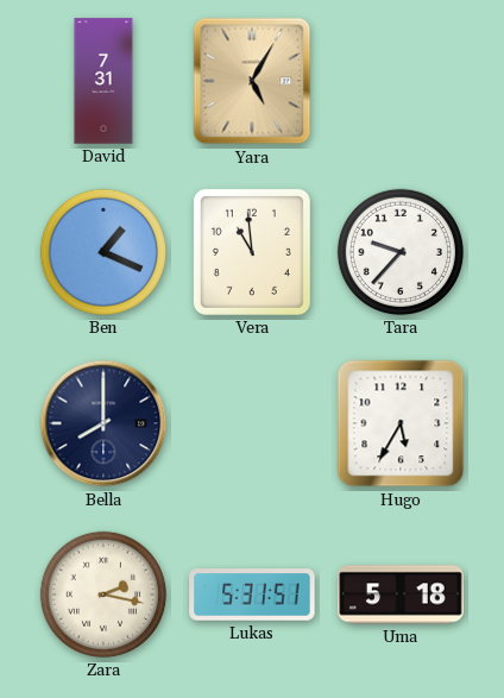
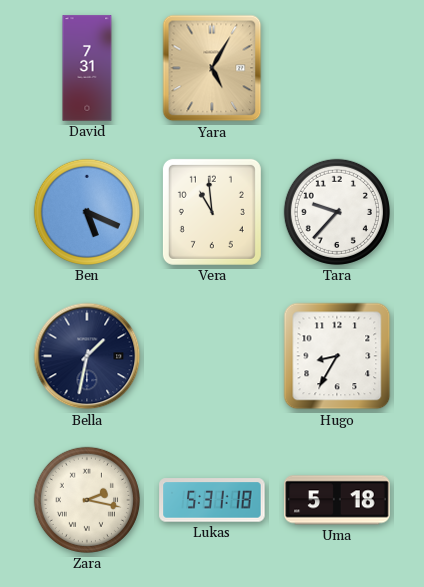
Ben: 1:19 -> 5:19 (87, 212)
Bella: 8:00 -> 1:32 (87, 356)
Hugo: 5:35 -> 8:35 (337, 356)
Lukas: 5:31:51 -> 5:31:18 (212, 500)
